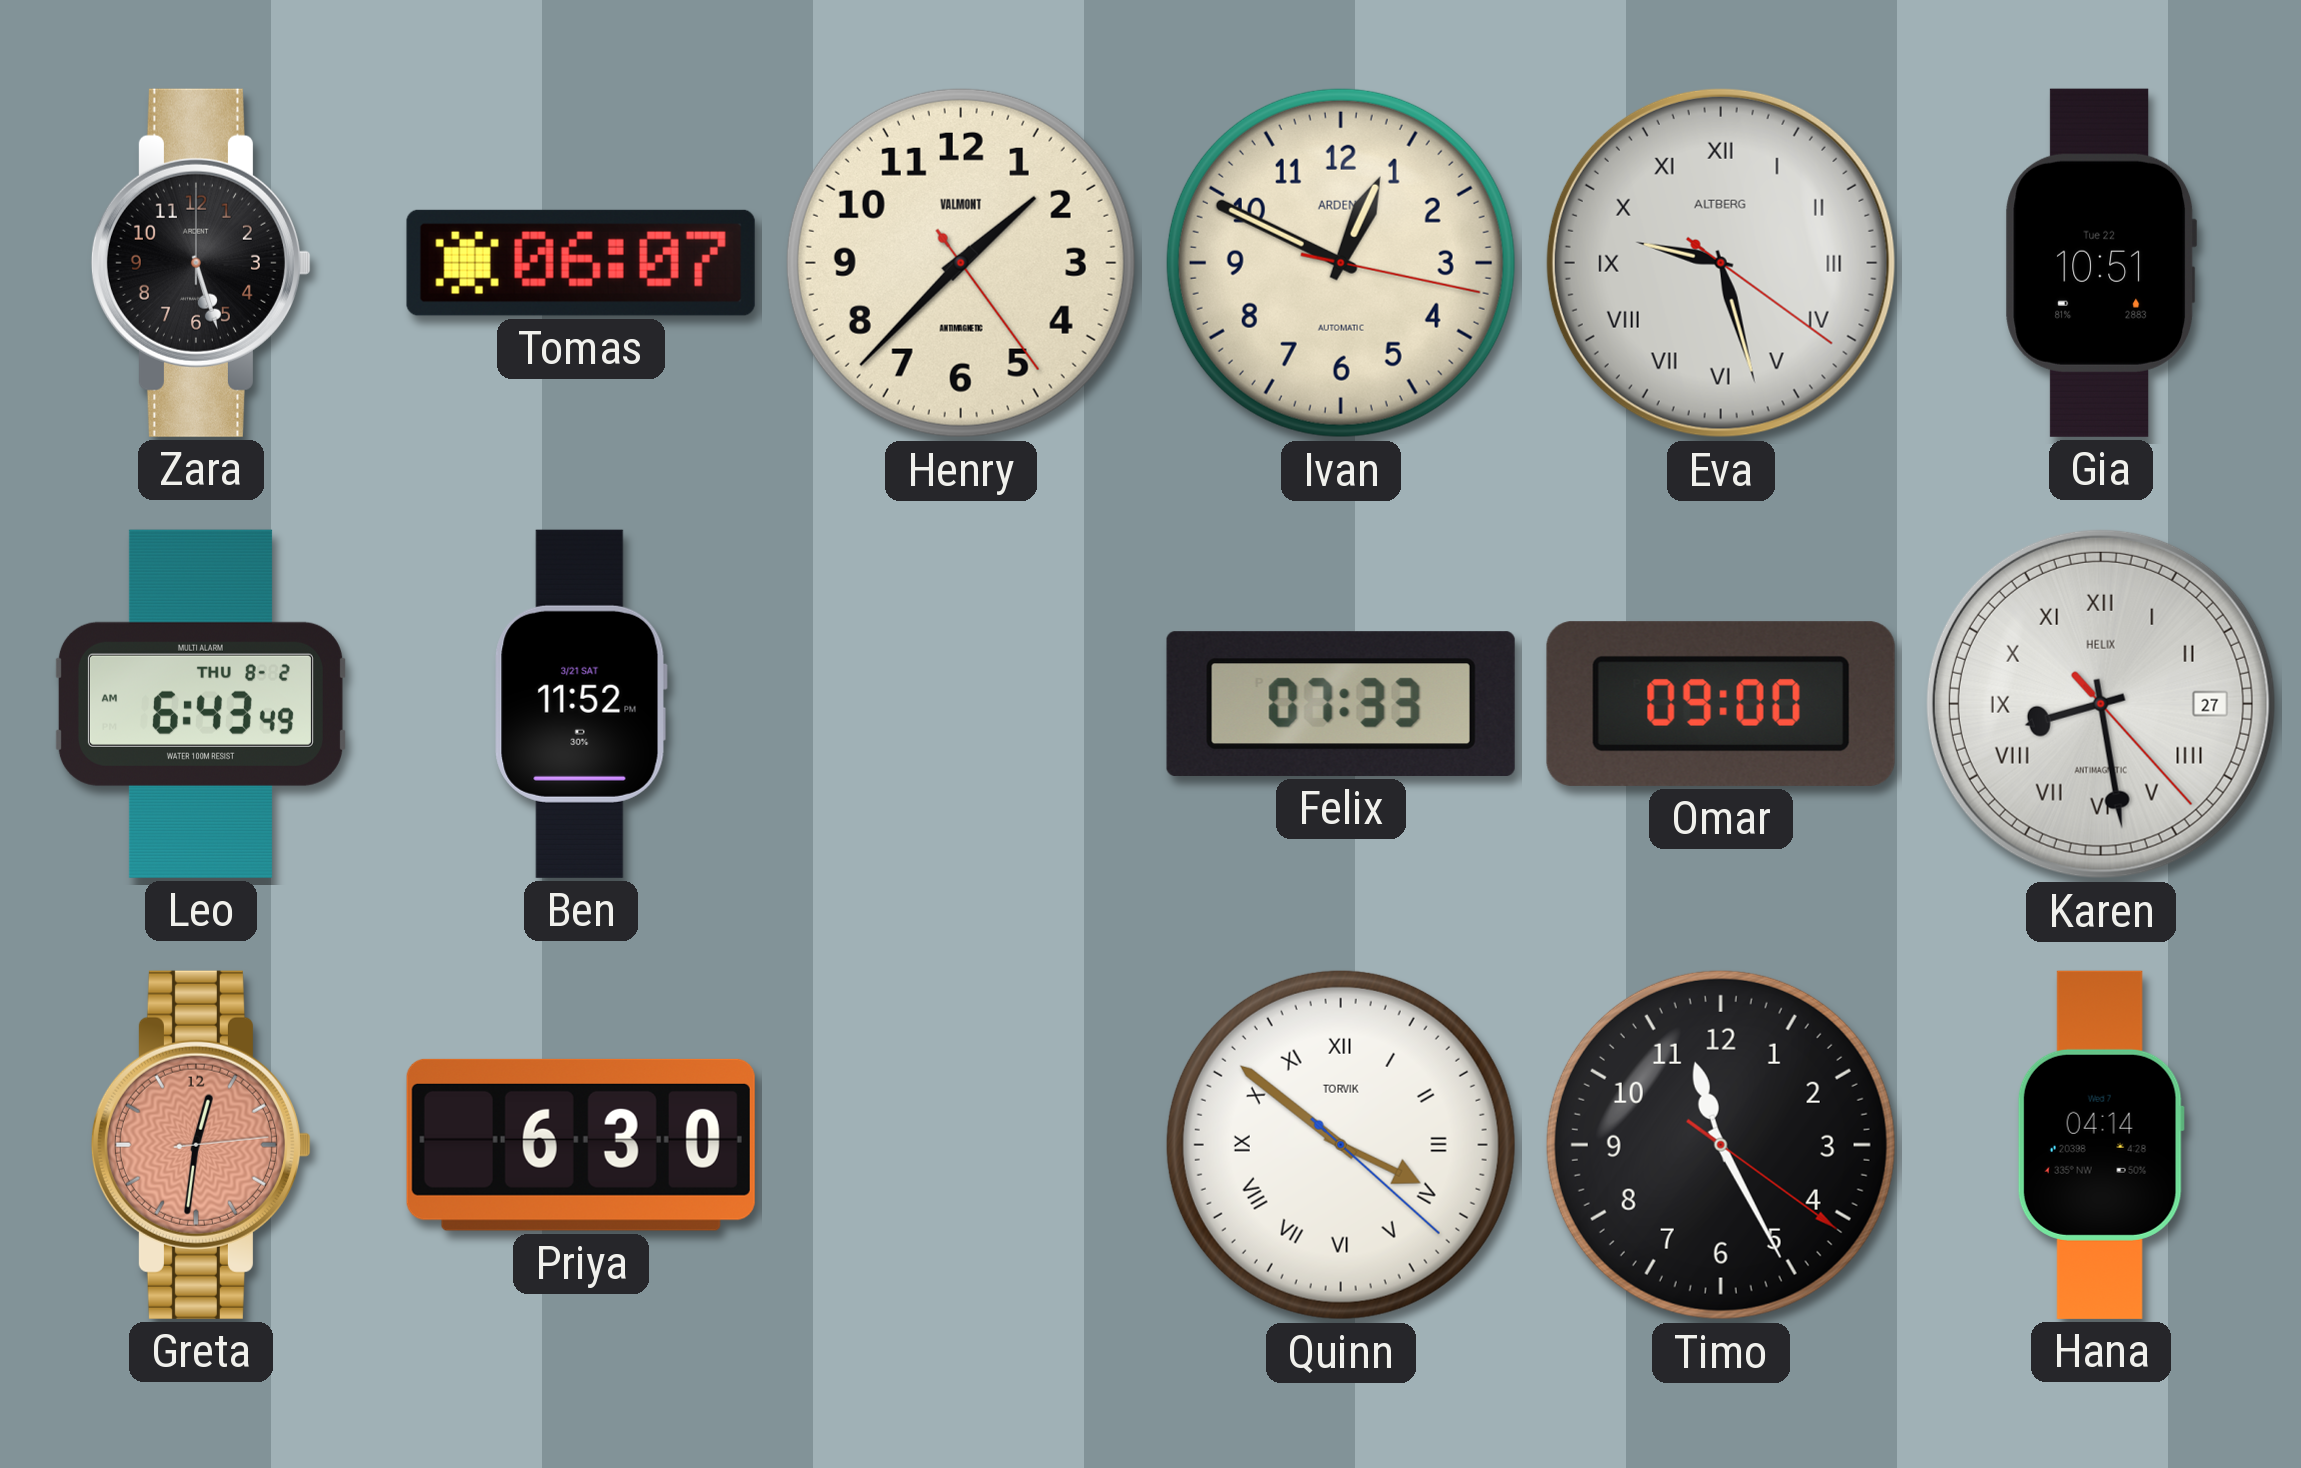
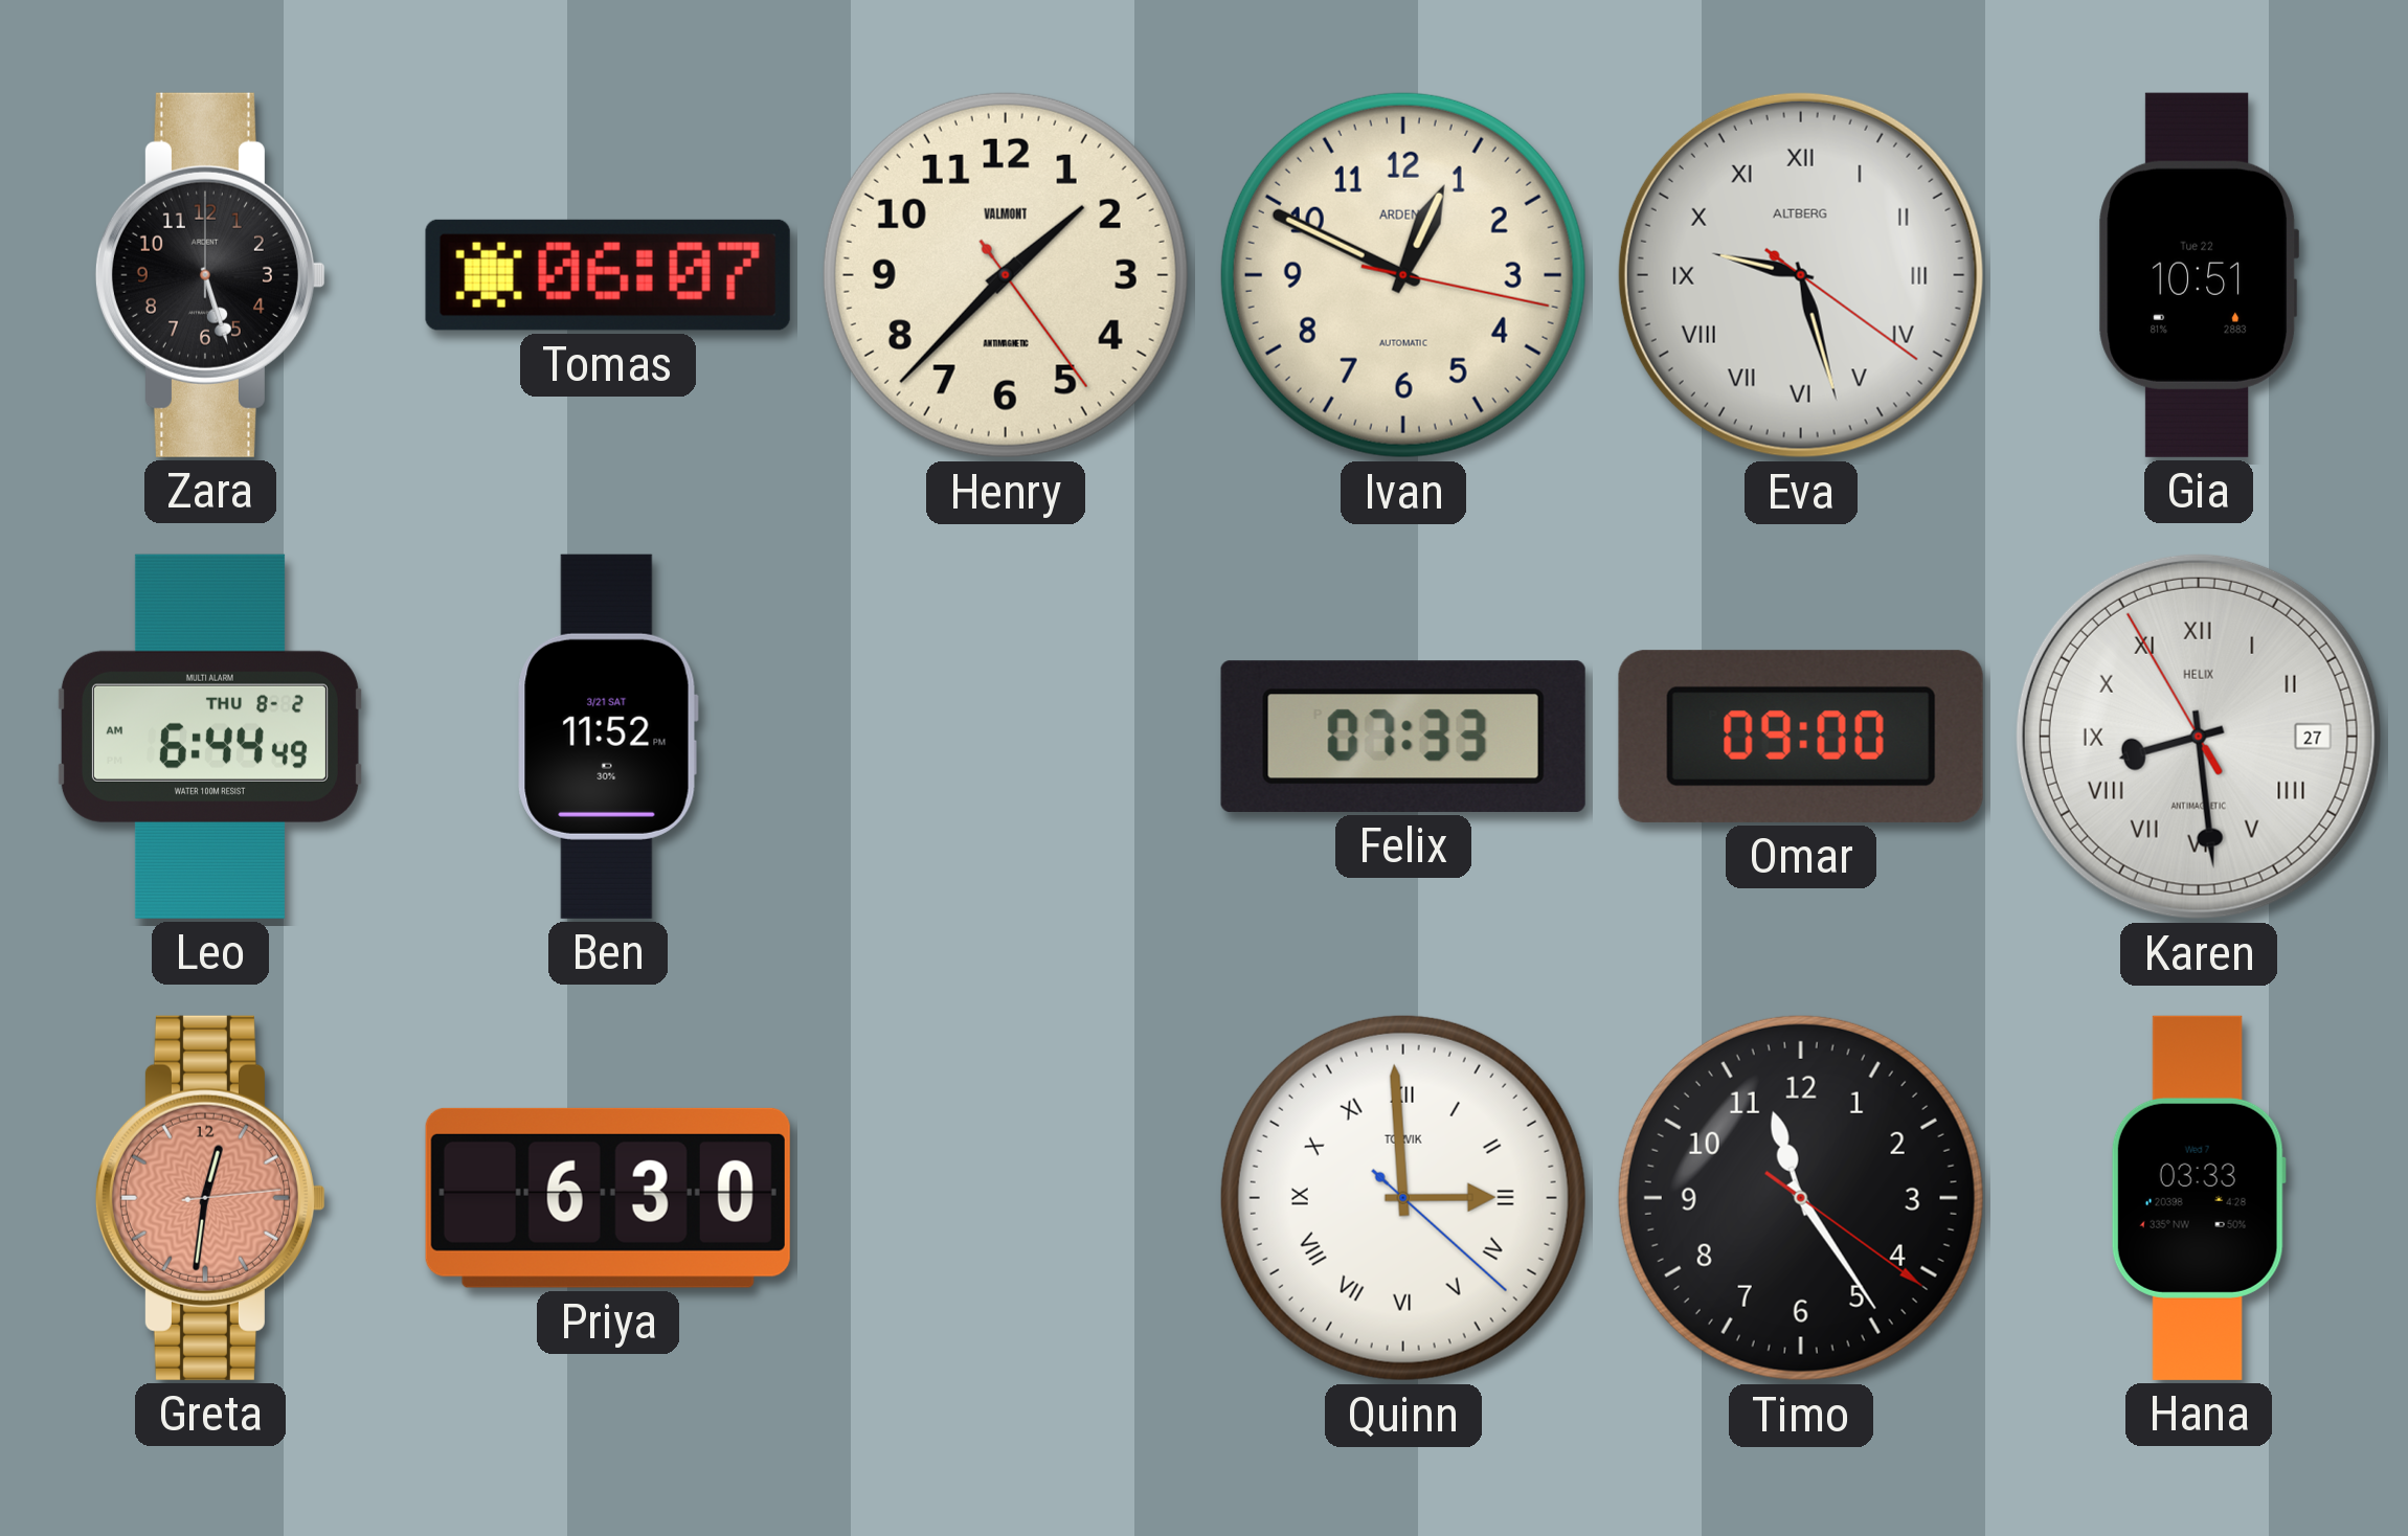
Leo: 6:43 -> 6:44 (209, 737)
Karen: 8:28:23 -> 8:28:55 (2199, 737)
Quinn: 3:51 -> 2:59 (1403, 1198)
Timo: 11:25 -> 11:24 (1801, 1198)
Hana: 04:14 -> 03:33 (2199, 1198)
